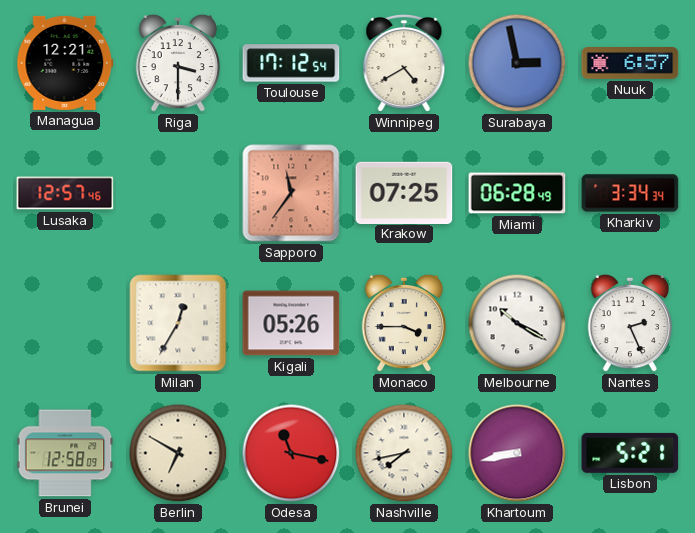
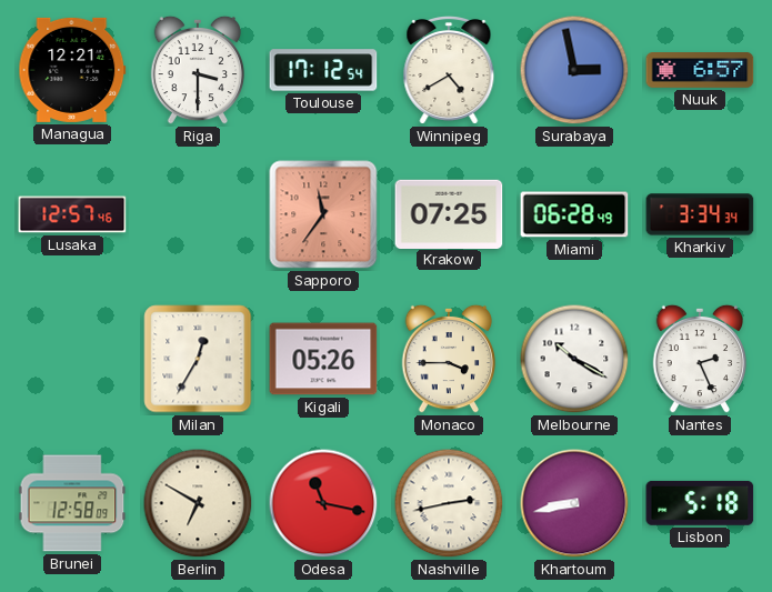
Nashville: 7:43 -> 2:43 (449, 503)
Lisbon: 5:21 -> 5:18 (700, 503)
